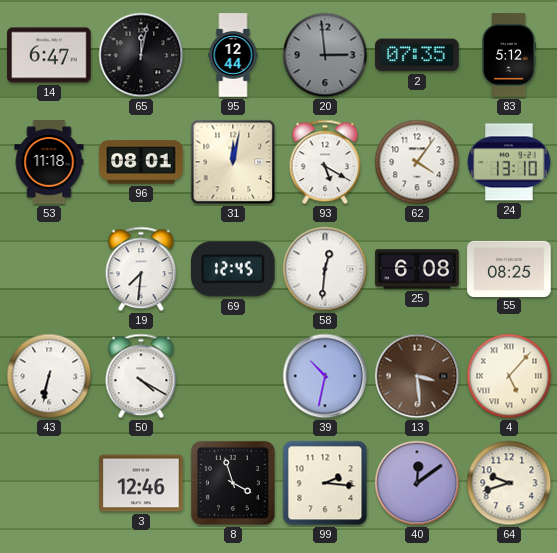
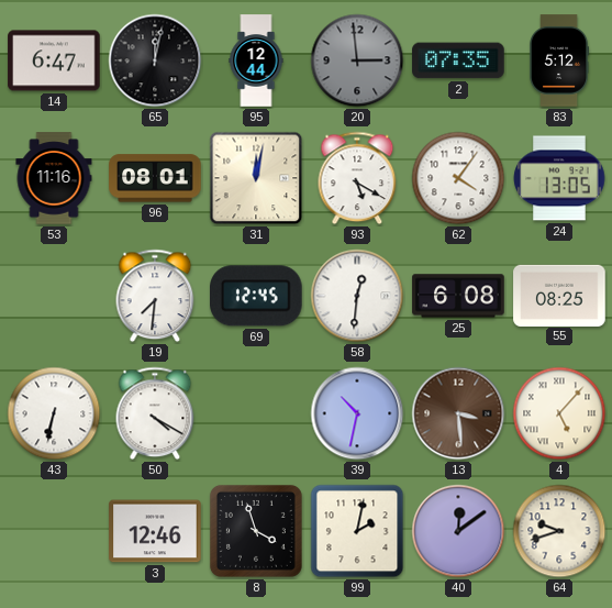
53: 11:18 -> 11:16 (54, 178)
24: 13:10 -> 13:05 (559, 178)
99: 2:16 -> 2:02 (357, 531)
